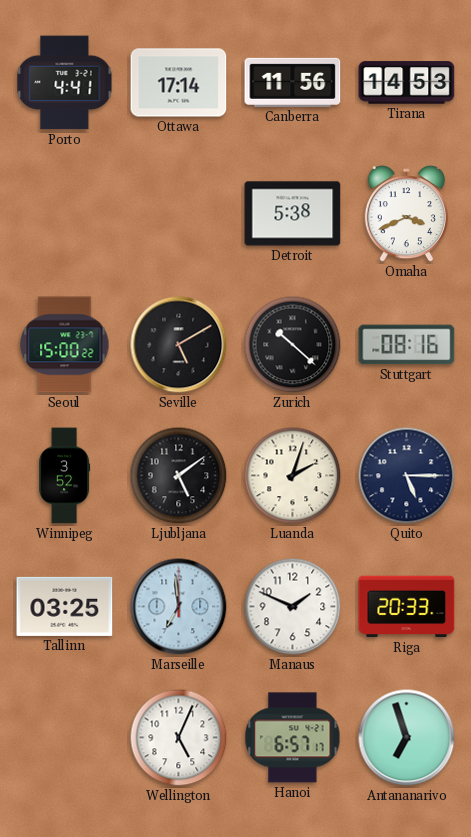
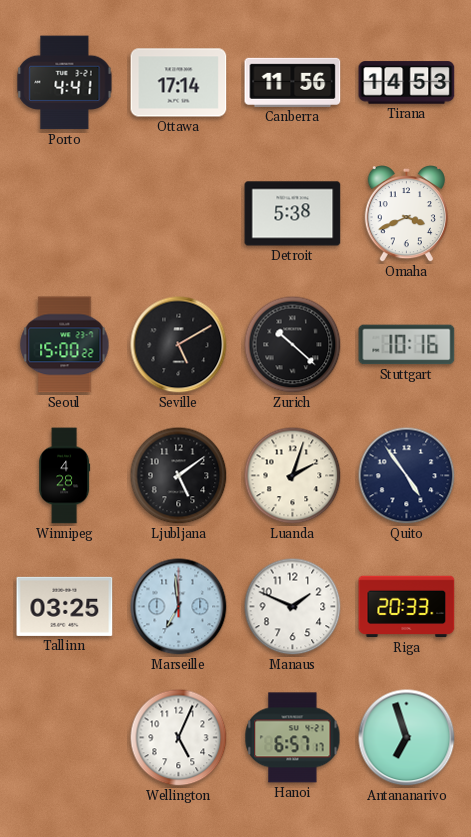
Stuttgart: 08:16 -> 10:16 (407, 345)
Winnipeg: 3:52 -> 4:28 (65, 476)
Quito: 5:15 -> 4:54 (407, 476)
